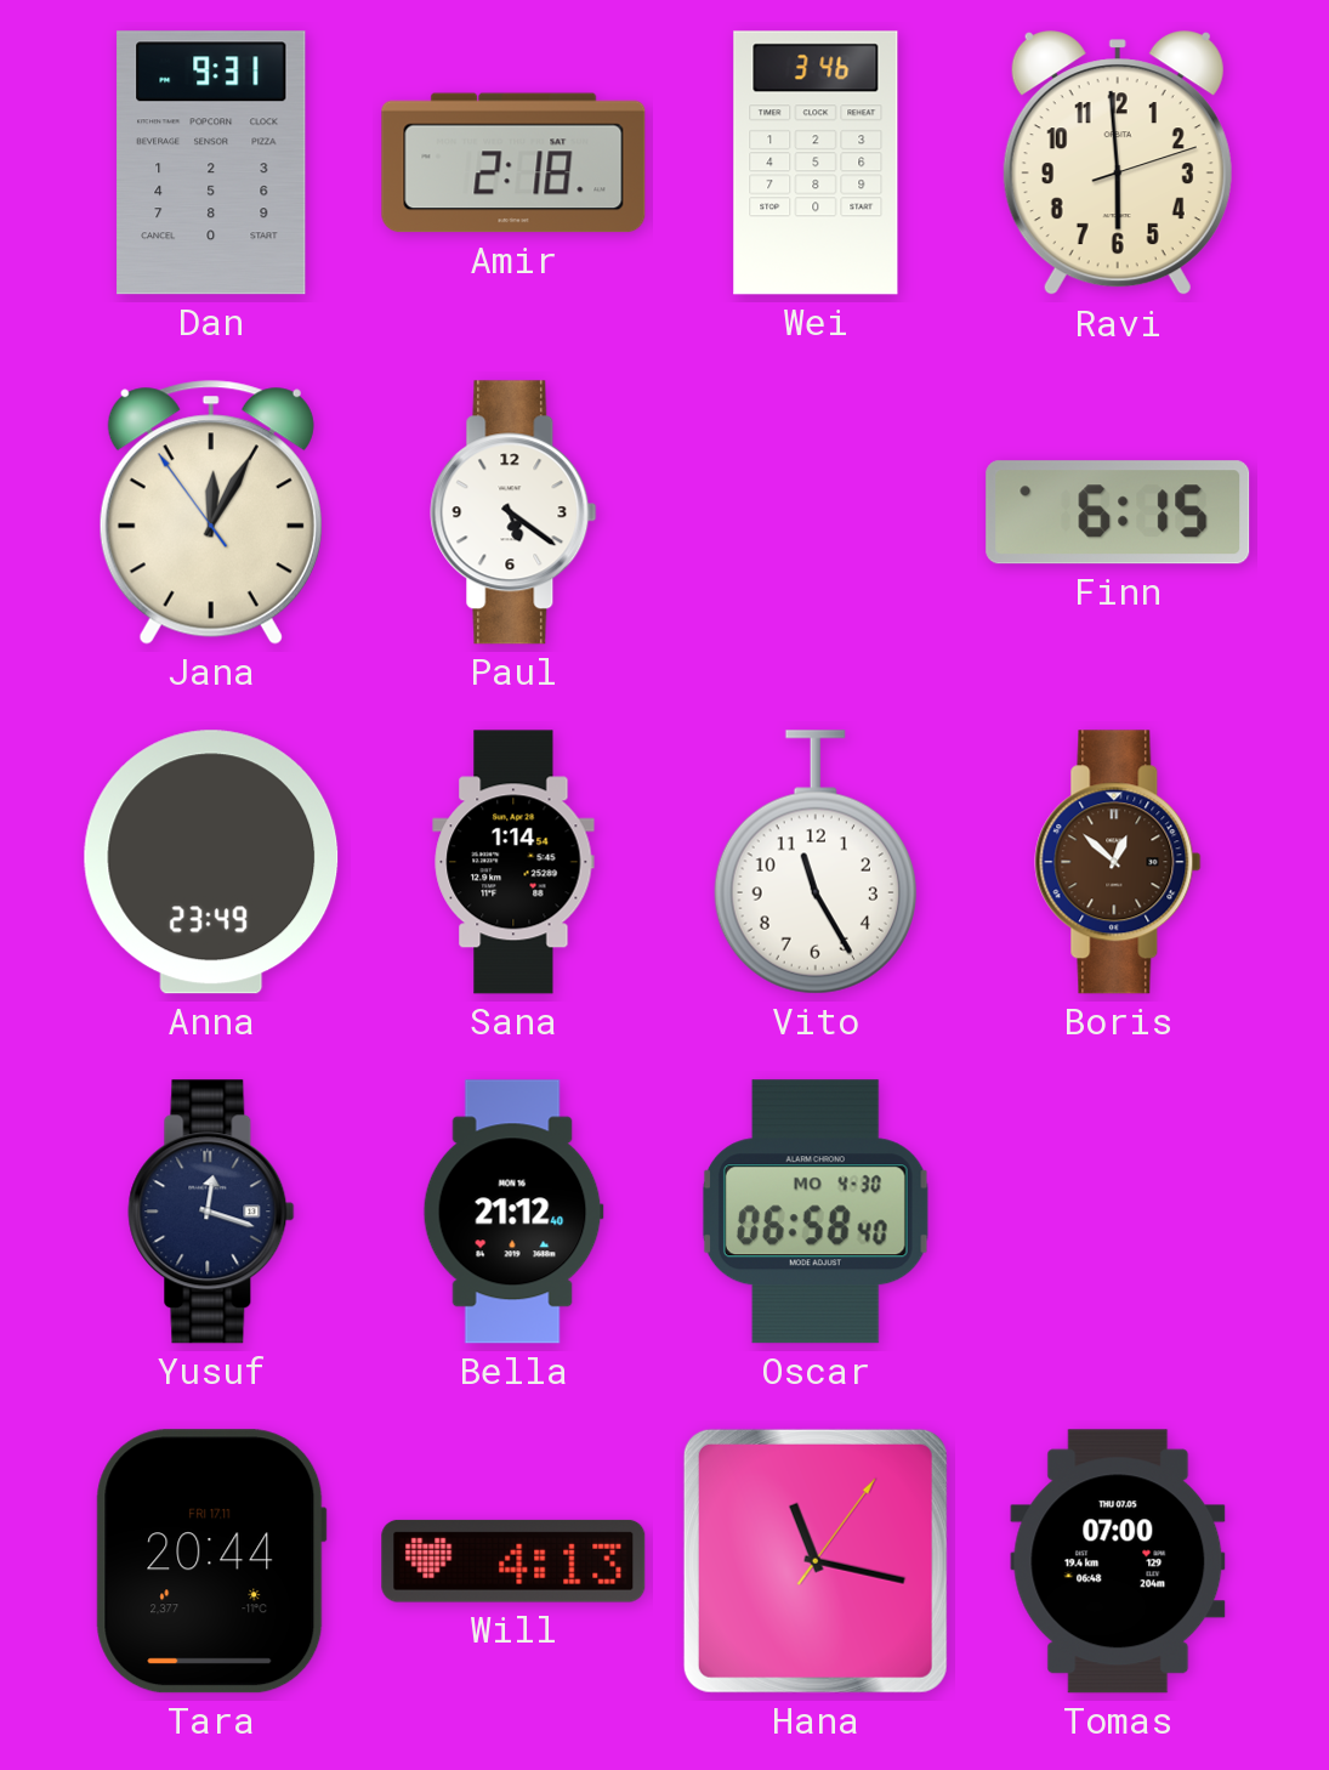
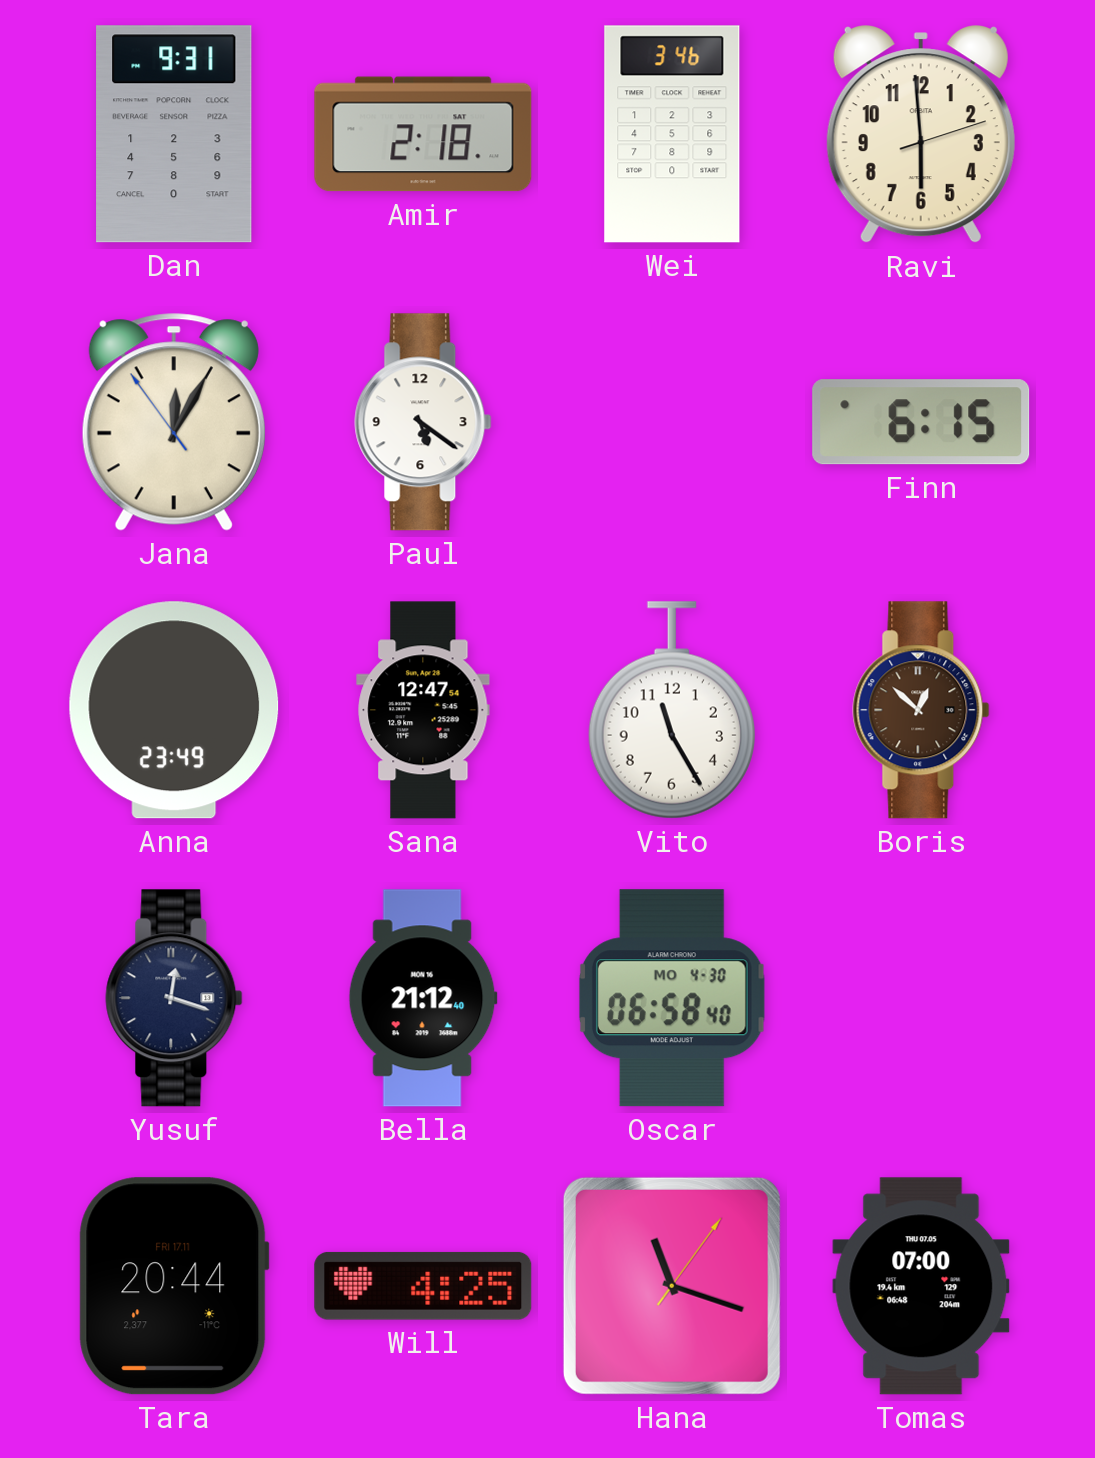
Sana: 1:14 -> 12:47 (423, 710)
Will: 4:13 -> 4:25 (423, 1286)
Hana: 11:17 -> 11:18 (672, 1286)
